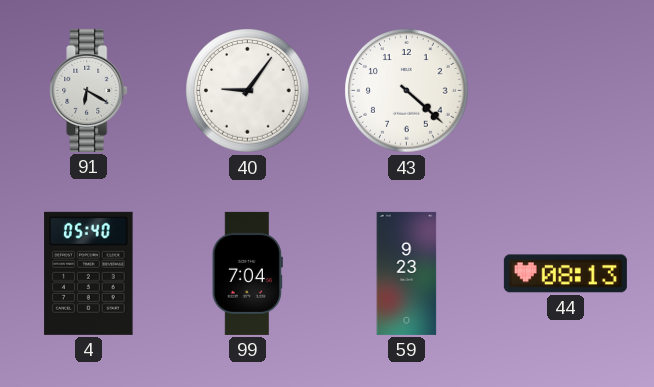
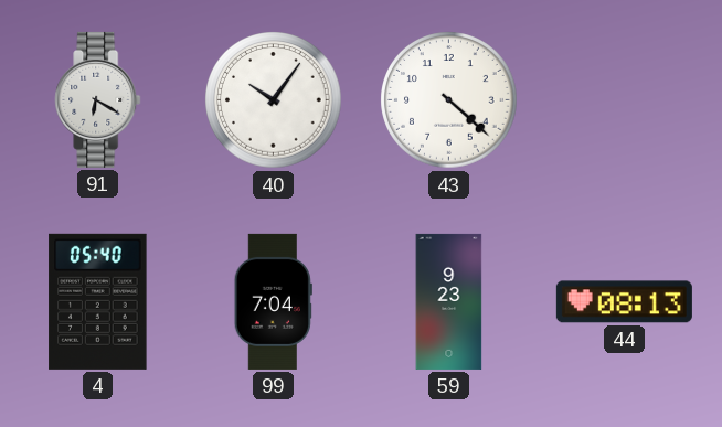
40: 9:06 -> 10:06 (274, 100)
